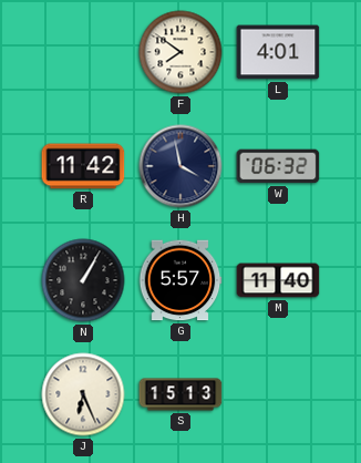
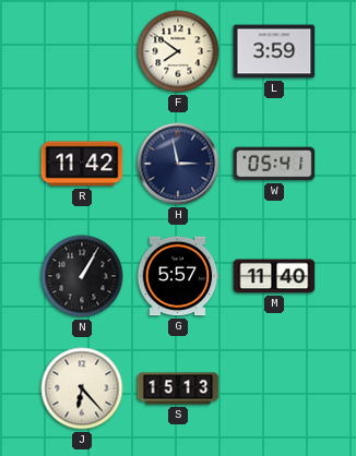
L: 4:01 -> 3:59 (274, 51)
H: 3:58 -> 2:58 (178, 164)
W: 06:32 -> 05:41 (274, 164)
J: 6:26 -> 6:23 (82, 388)
